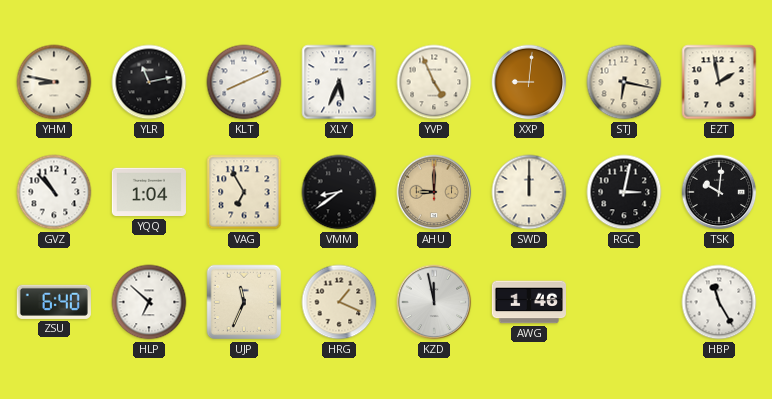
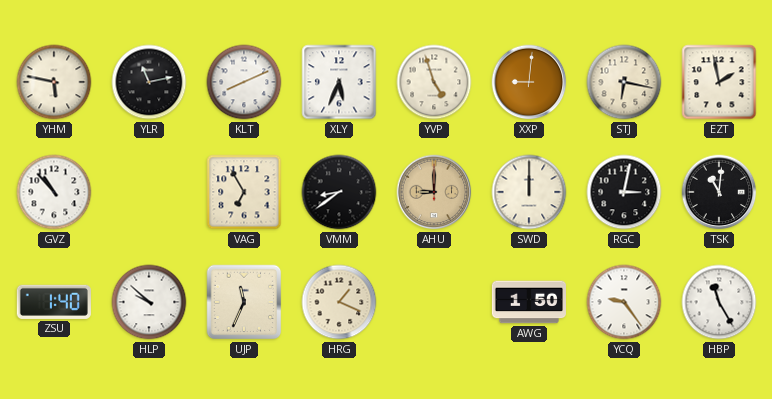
YHM: 8:47 -> 5:47 (54, 82)
YVP: 4:56 -> 4:57 (434, 82)
YQQ: 1:04 -> none (149, 192)
TSK: 10:01 -> 11:01 (719, 192)
ZSU: 6:40 -> 1:40 (54, 302)
HLP: 6:52 -> 9:52 (149, 302)
KZD: 11:58 -> none (434, 302)
AWG: 1:46 -> 1:50 (528, 302)
YCQ: none -> 9:24 (624, 302)
